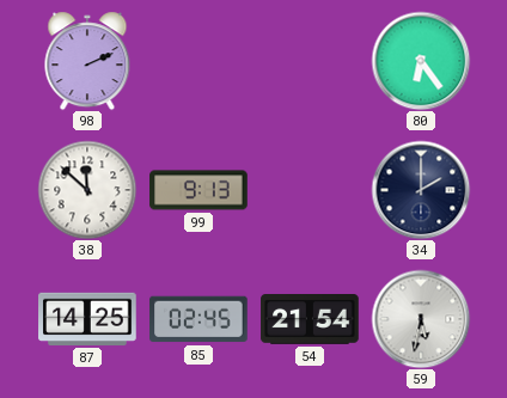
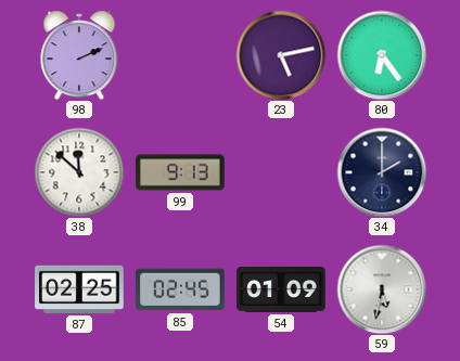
23: none -> 5:13 (281, 55)
87: 14:25 -> 02:25 (79, 289)
54: 21:54 -> 01:09 (281, 291)
